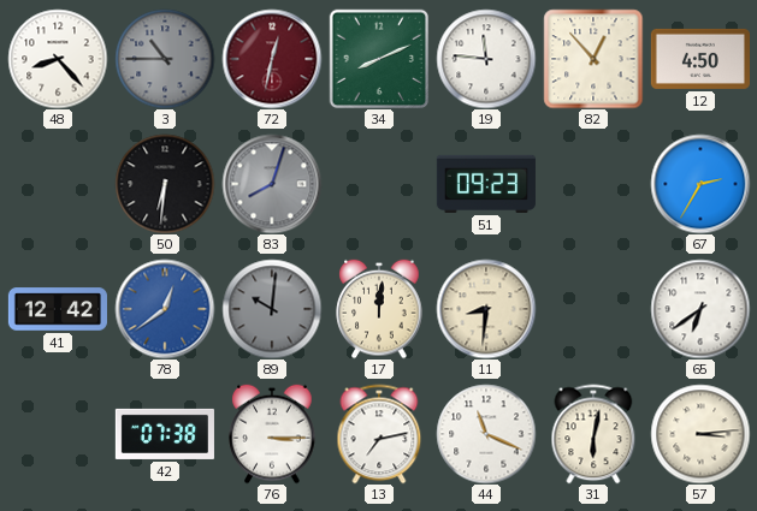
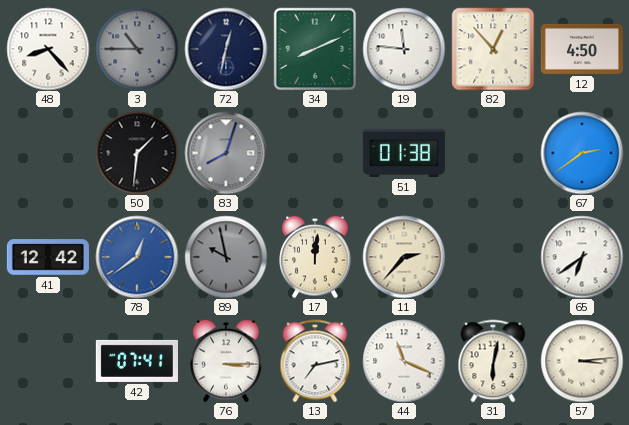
72 dial: burgundy -> navy (226, 49)
50: 6:31 -> 1:31 (137, 153)
51: 09:23 -> 01:38 (404, 153)
67: 2:35 -> 2:39 (582, 153)
89: 10:01 -> 9:58 (226, 257)
11: 8:31 -> 2:37 (404, 257)
42: 07:38 -> 07:41 (137, 361)
